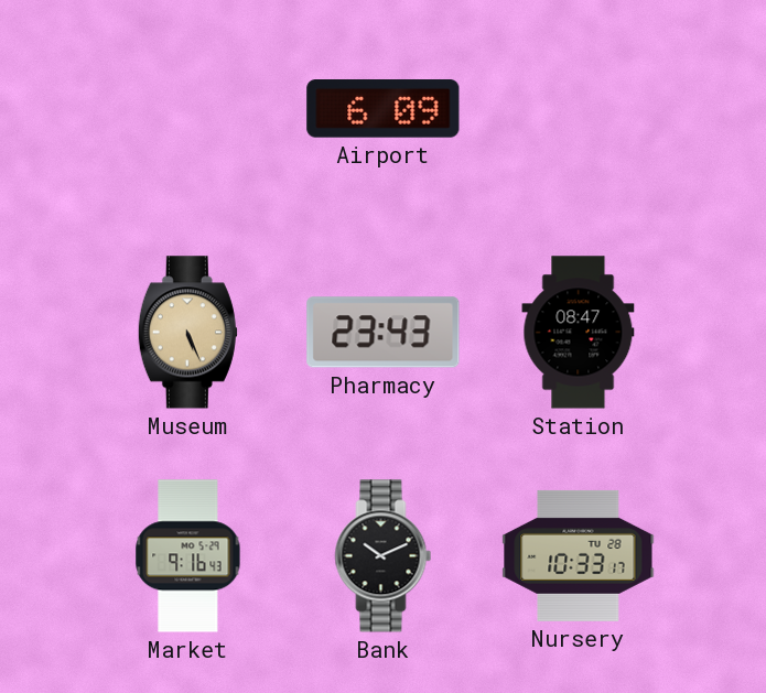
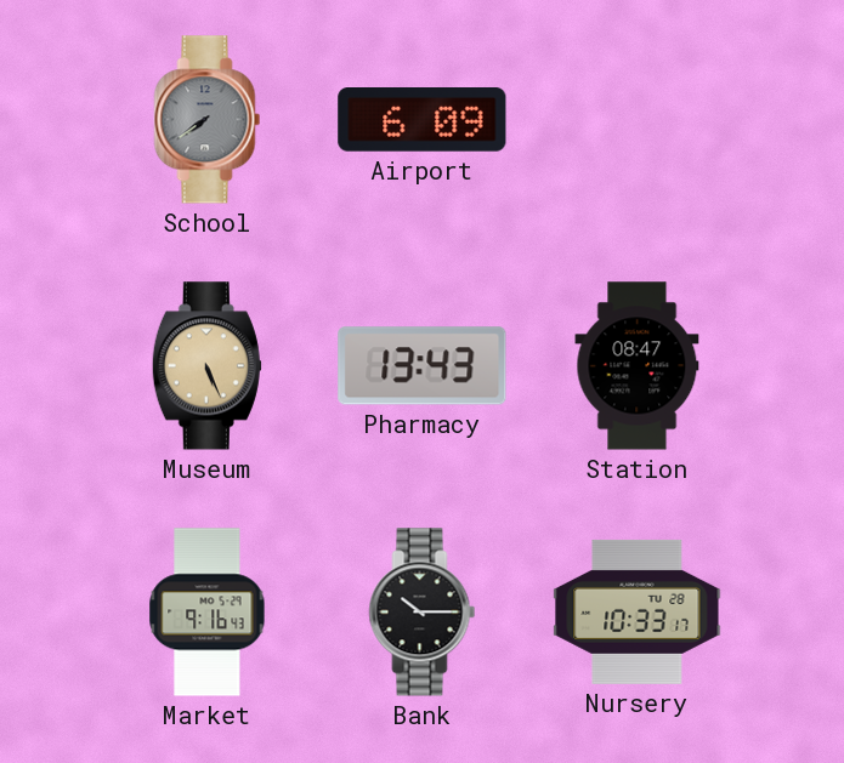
School: none -> 7:39 (208, 120)
Pharmacy: 23:43 -> 13:43 (423, 366)
Bank: 10:11 -> 10:15 (423, 613)
